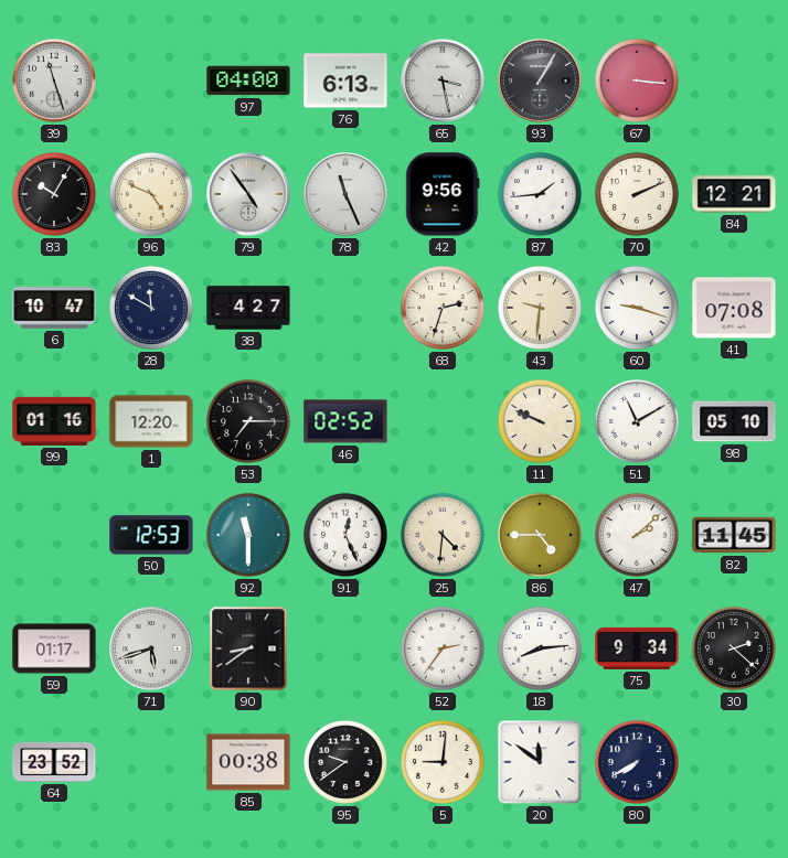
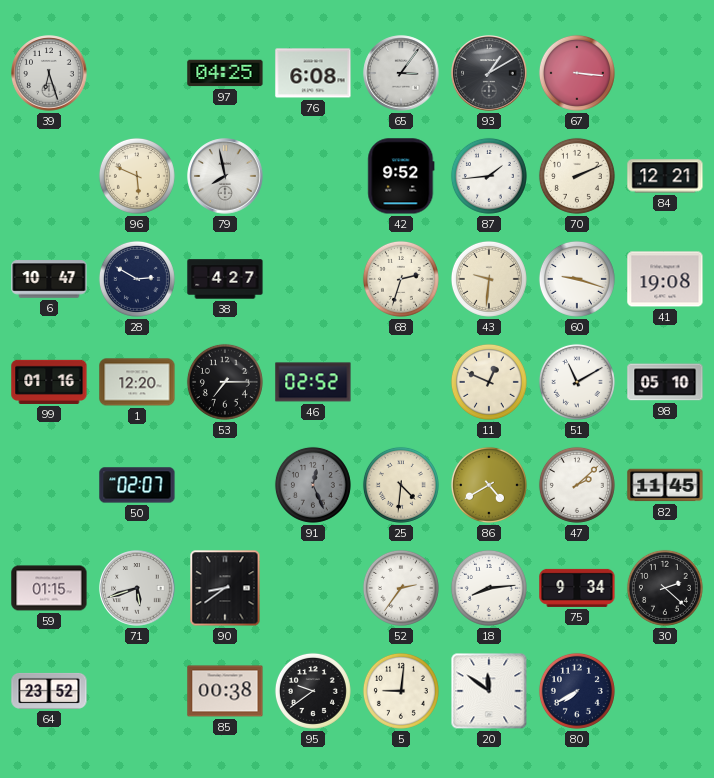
39: 11:27 -> 6:27 (49, 73)
97: 04:00 -> 04:25 (225, 73)
76: 6:13 -> 6:08 (313, 73)
65: 3:28 -> 3:06 (401, 73)
93: 1:05 -> 1:10 (489, 73)
83: 10:05 -> none (54, 194)
96: 4:49 -> 5:49 (137, 176)
79: 4:54 -> 7:58 (225, 176)
78: 11:26 -> none (345, 194)
42: 9:56 -> 9:52 (401, 176)
28: 11:50 -> 2:50 (137, 279)
41: 07:08 -> 19:08 (665, 279)
11: 9:49 -> 12:49 (489, 382)
50: 12:53 -> 02:07 (137, 485)
92: 11:30 -> none (248, 535)
91 dial: white -> grey (313, 485)
86: 4:45 -> 4:40 (489, 485)
59: 01:17 -> 01:15 (49, 588)
